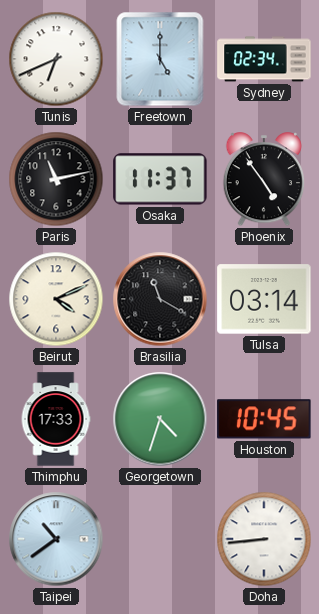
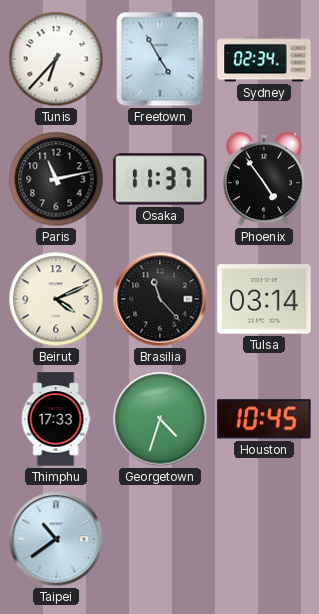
Tunis: 6:41 -> 6:37 (56, 59)
Freetown: 5:00 -> 4:55 (160, 59)
Brasilia: 11:20 -> 11:23 (160, 299)
Doha: 8:44 -> none (264, 539)
